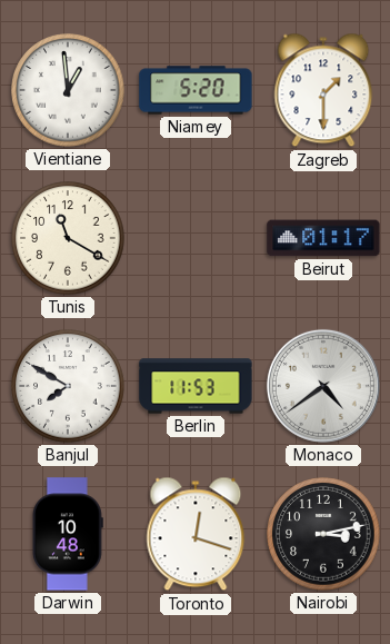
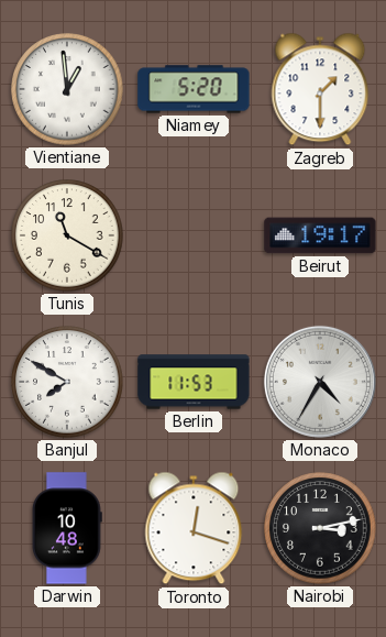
Beirut: 01:17 -> 19:17 (320, 235)
Monaco: 4:39 -> 4:35 (320, 382)
